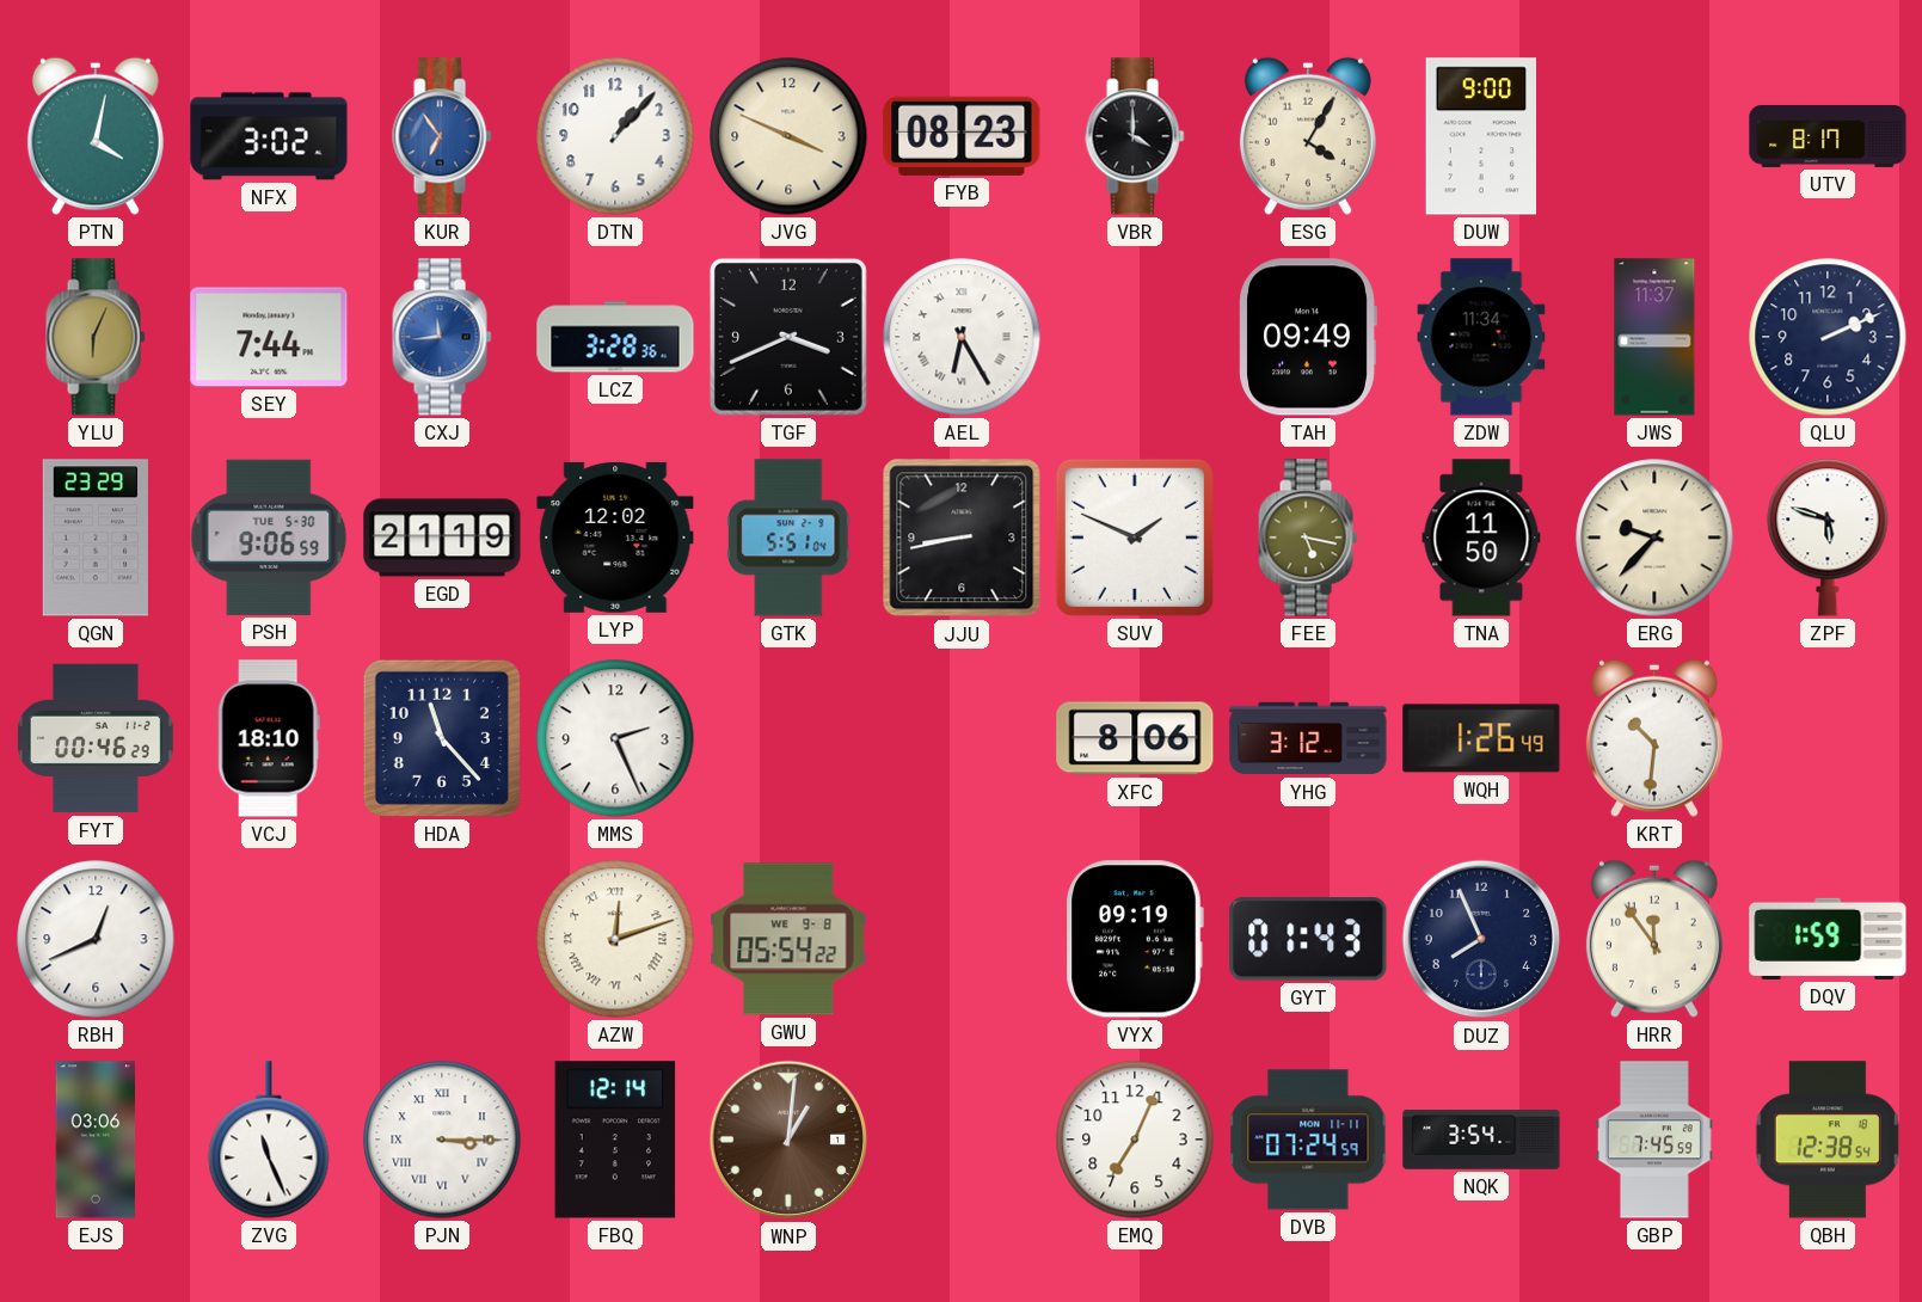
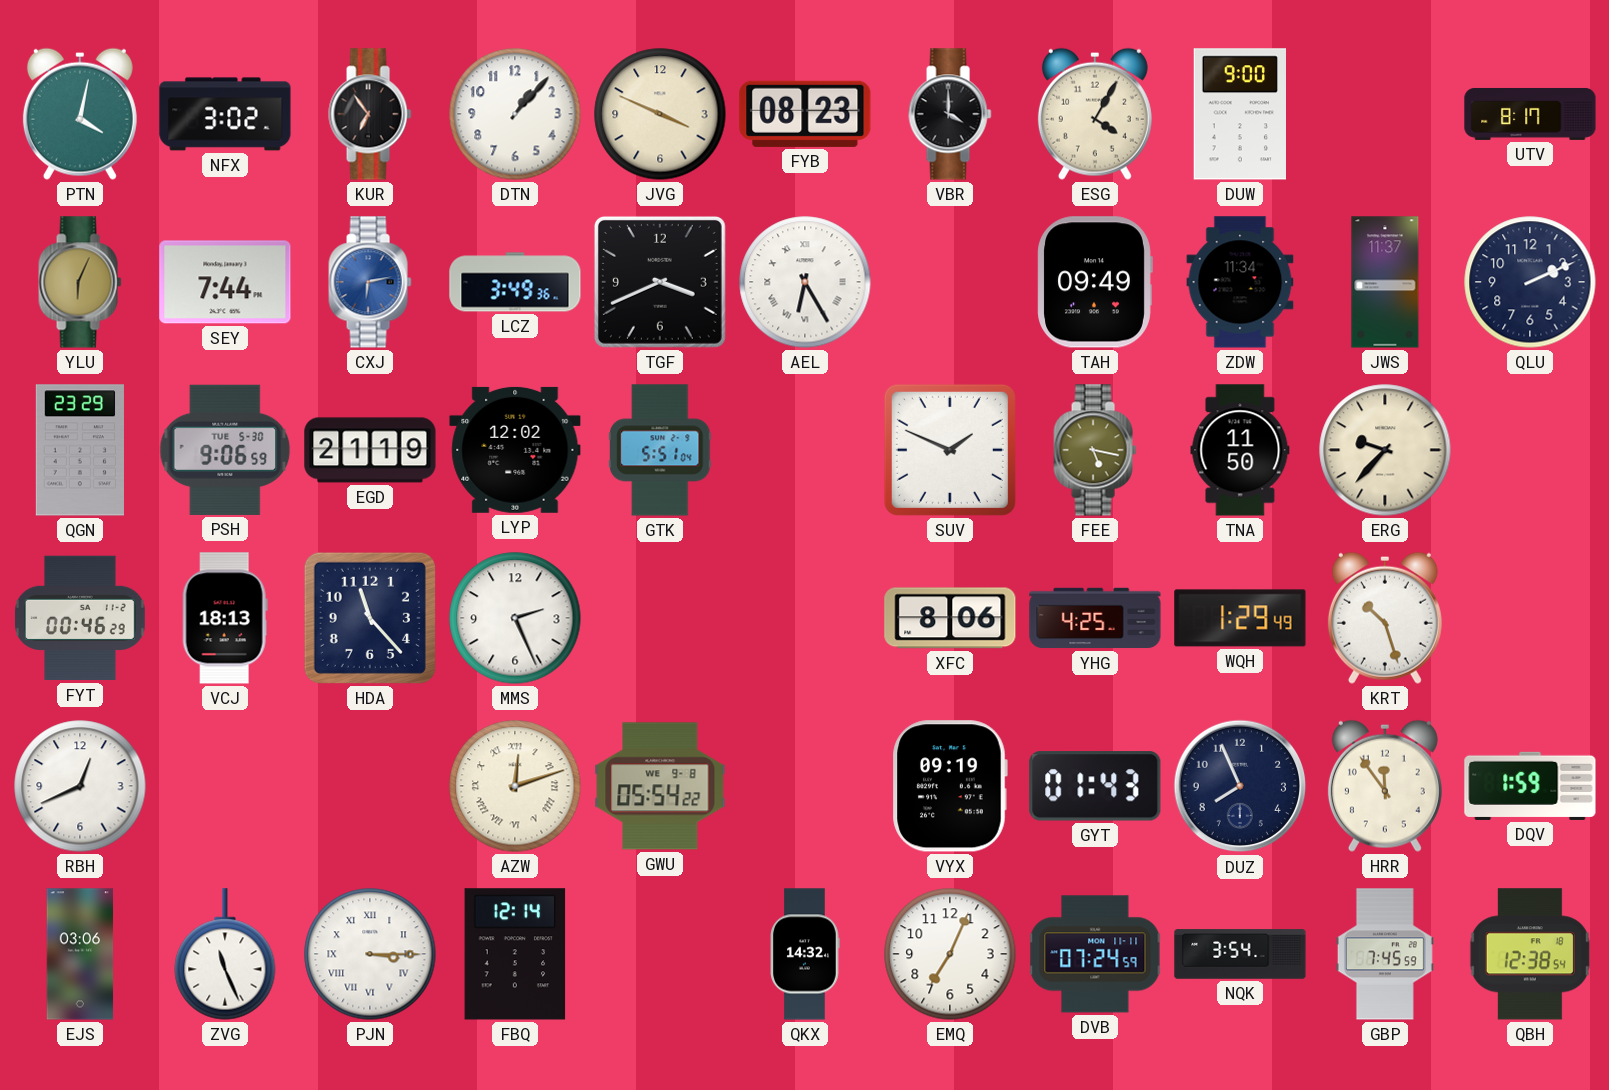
KUR dial: blue -> black (370, 114)
CXJ: 11:44 -> 6:13 (370, 282)
LCZ: 3:28 -> 3:49 (515, 282)
JJU: 8:43 -> none (962, 538)
ZPF: 5:48 -> none (1828, 538)
VCJ: 18:10 -> 18:13 (225, 618)
YHG: 3:12 -> 4:25 (1095, 618)
WQH: 1:26 -> 1:29 (1240, 618)
KRT: 10:31 -> 10:27 (1385, 618)
WNP: 1:01 -> none (788, 1140)
QKX: none -> 14:32 (805, 954)
